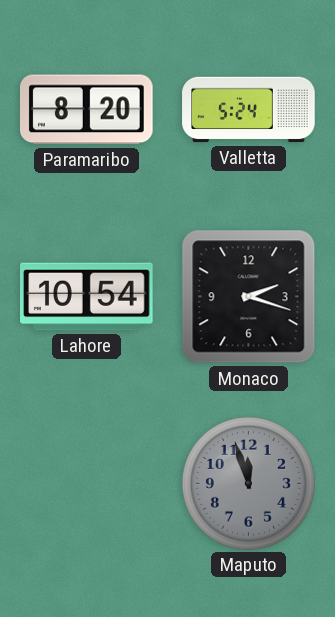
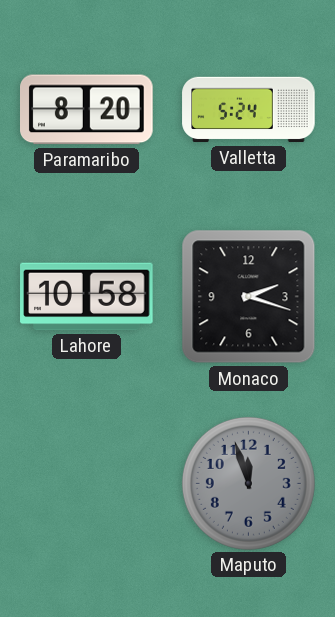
Lahore: 10:54 -> 10:58 (87, 297)
